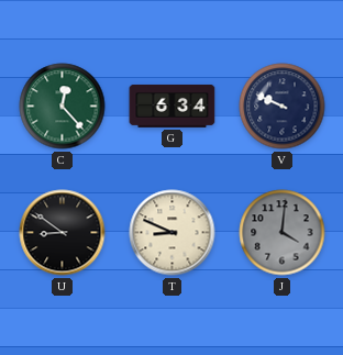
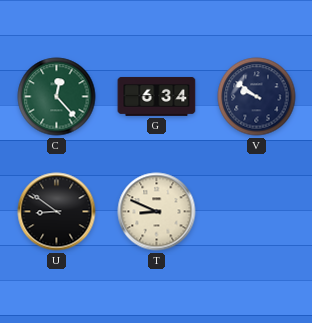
V: 9:49 -> 9:51 (257, 97)
J: 4:01 -> none (283, 233)
